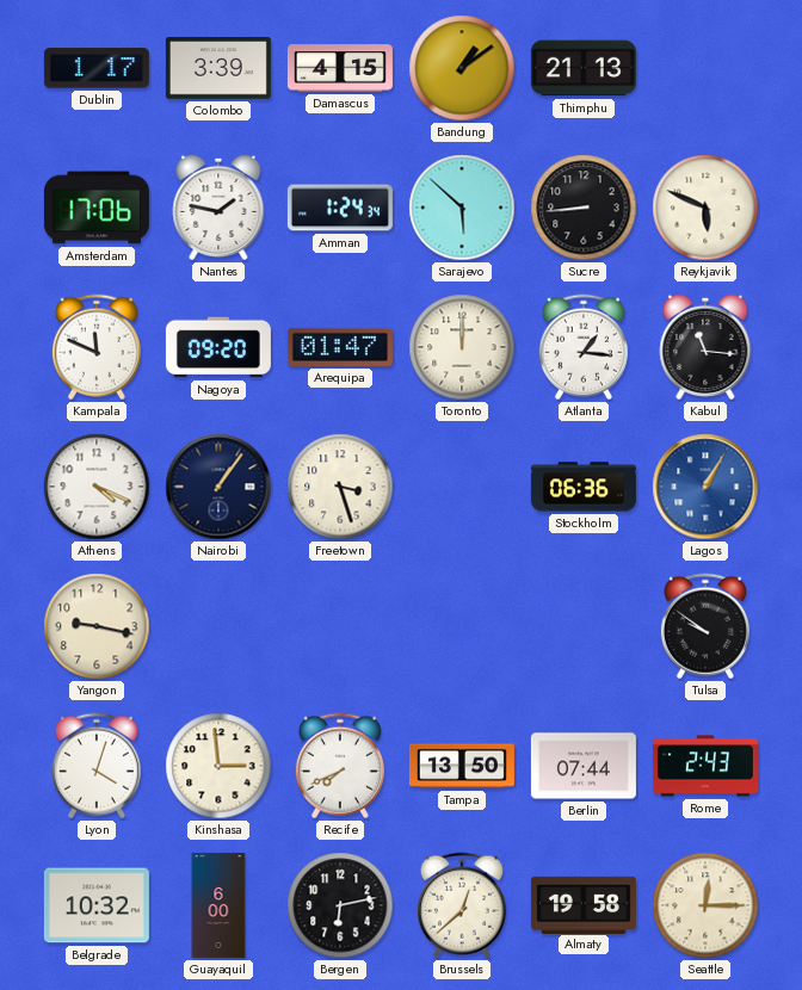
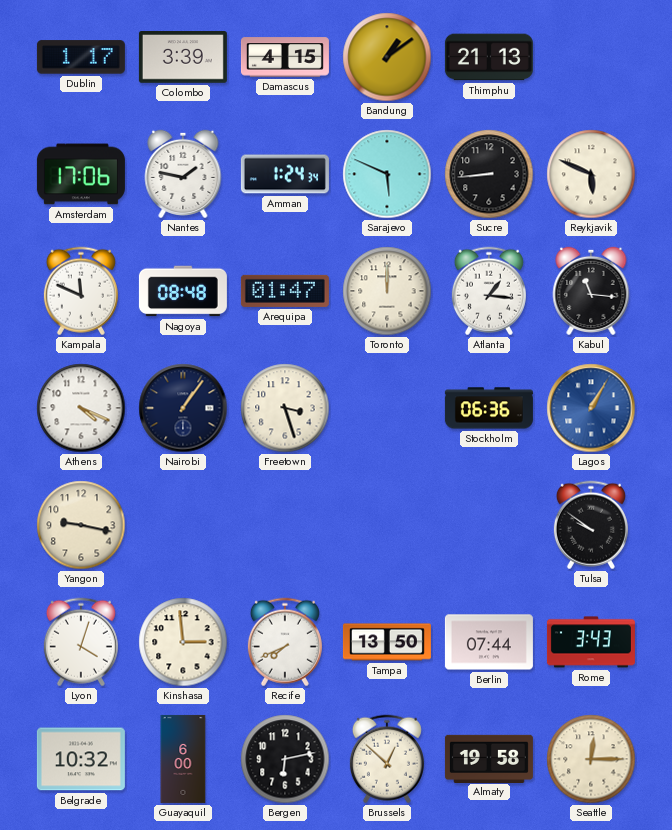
Sarajevo: 5:52 -> 5:49 (387, 174)
Nagoya: 09:20 -> 08:48 (183, 291)
Rome: 2:43 -> 3:43 (591, 642)
Brussels: 12:38 -> 12:52 (387, 759)
